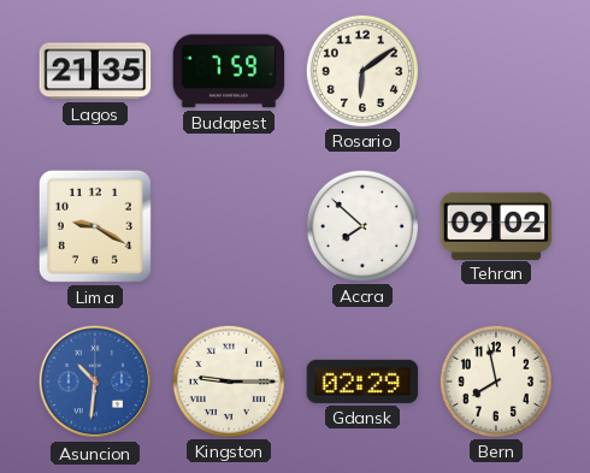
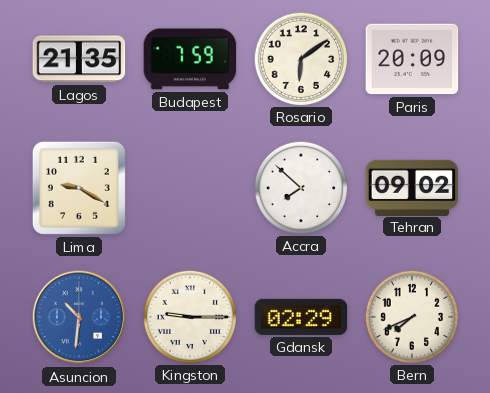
Paris: none -> 20:09 (412, 59)
Bern: 7:58 -> 7:41 (411, 316)
